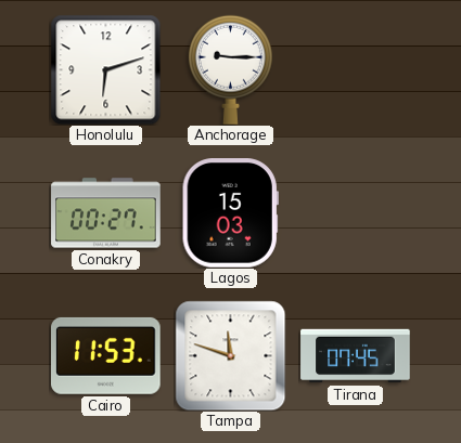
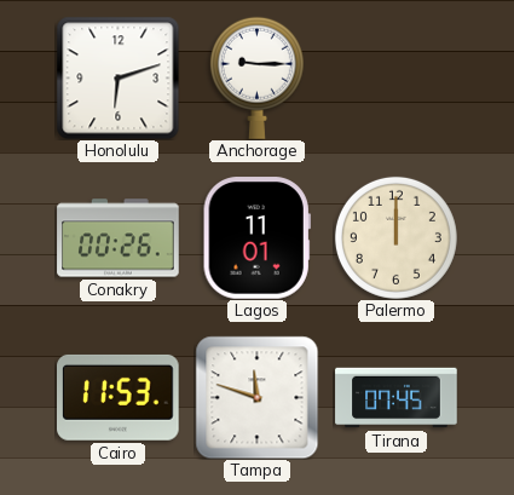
Conakry: 00:27 -> 00:26 (119, 238)
Lagos: 15:03 -> 11:01 (256, 238)
Palermo: none -> 12:00 (395, 237)
